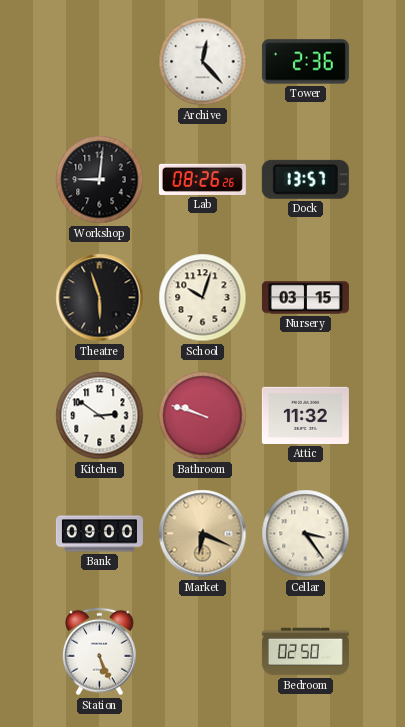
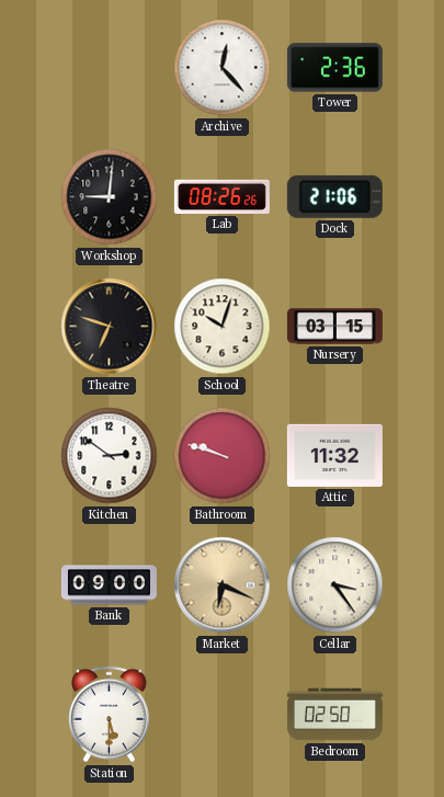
Dock: 13:57 -> 21:06 (334, 196)
Theatre: 5:57 -> 6:48 (110, 327)
Station: 5:26 -> 5:30 (109, 715)
